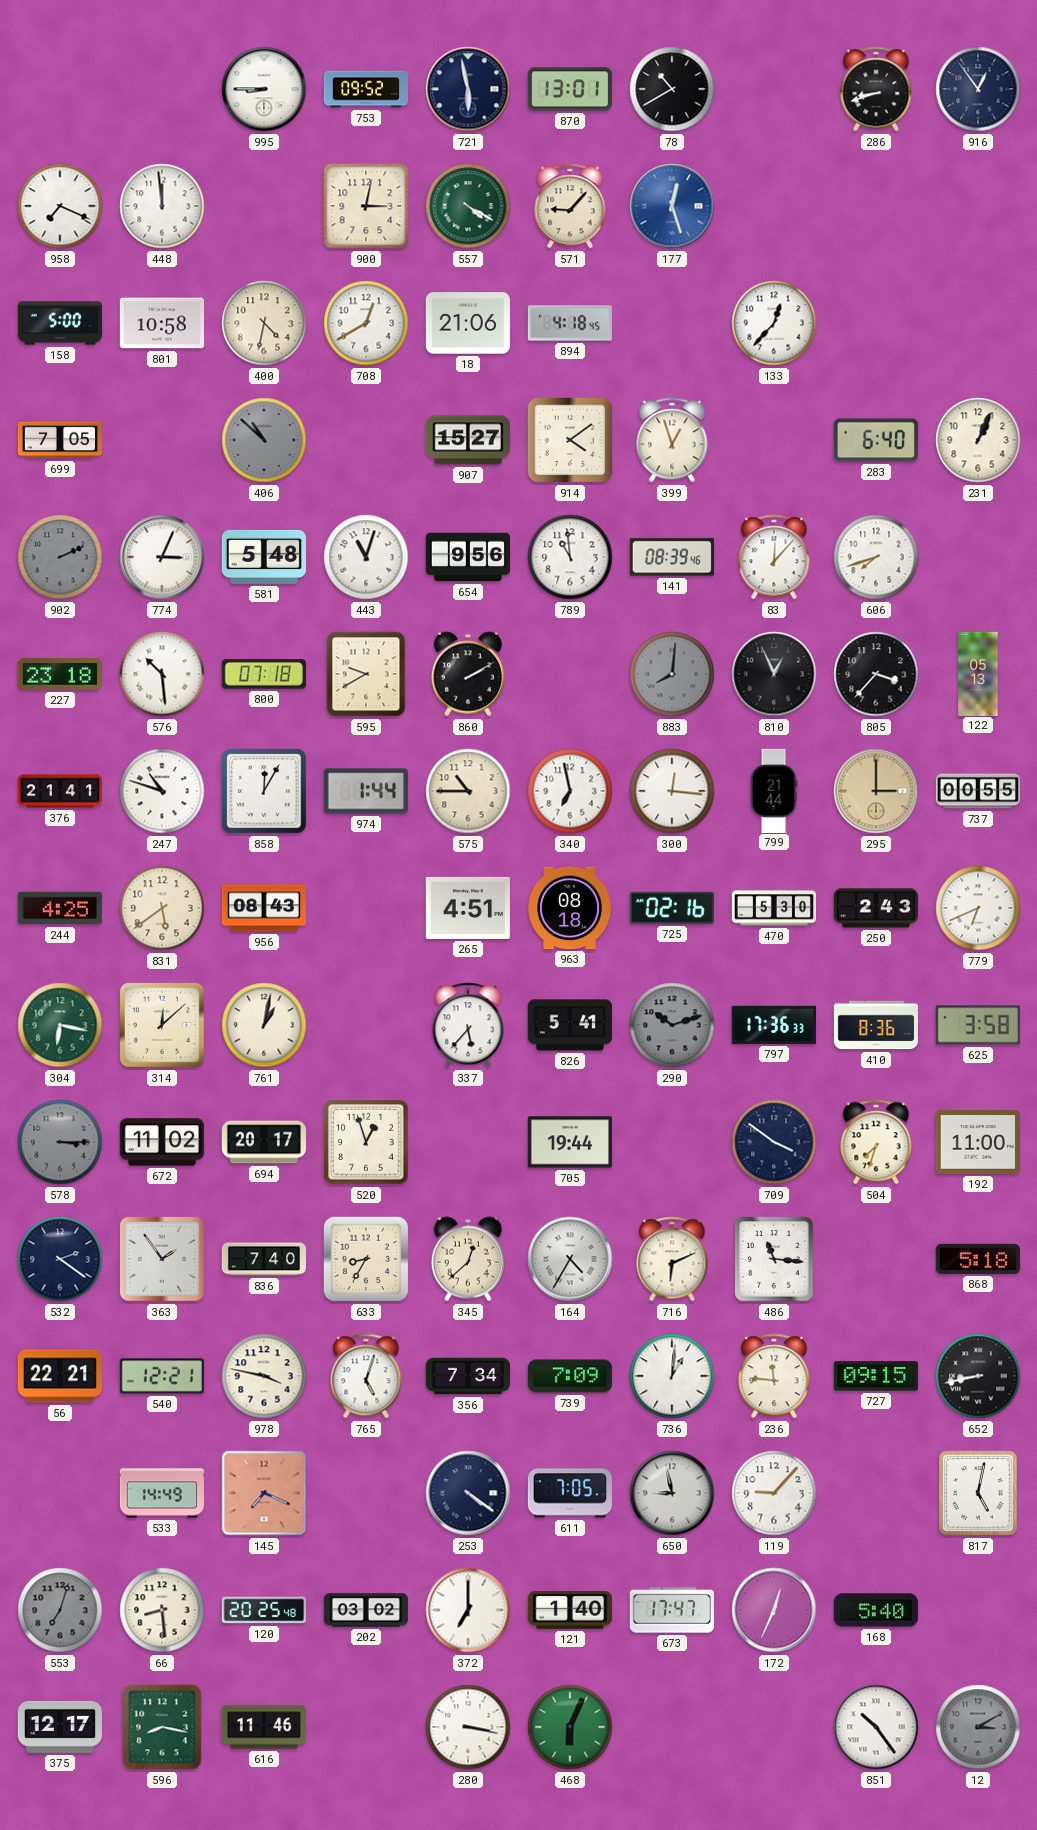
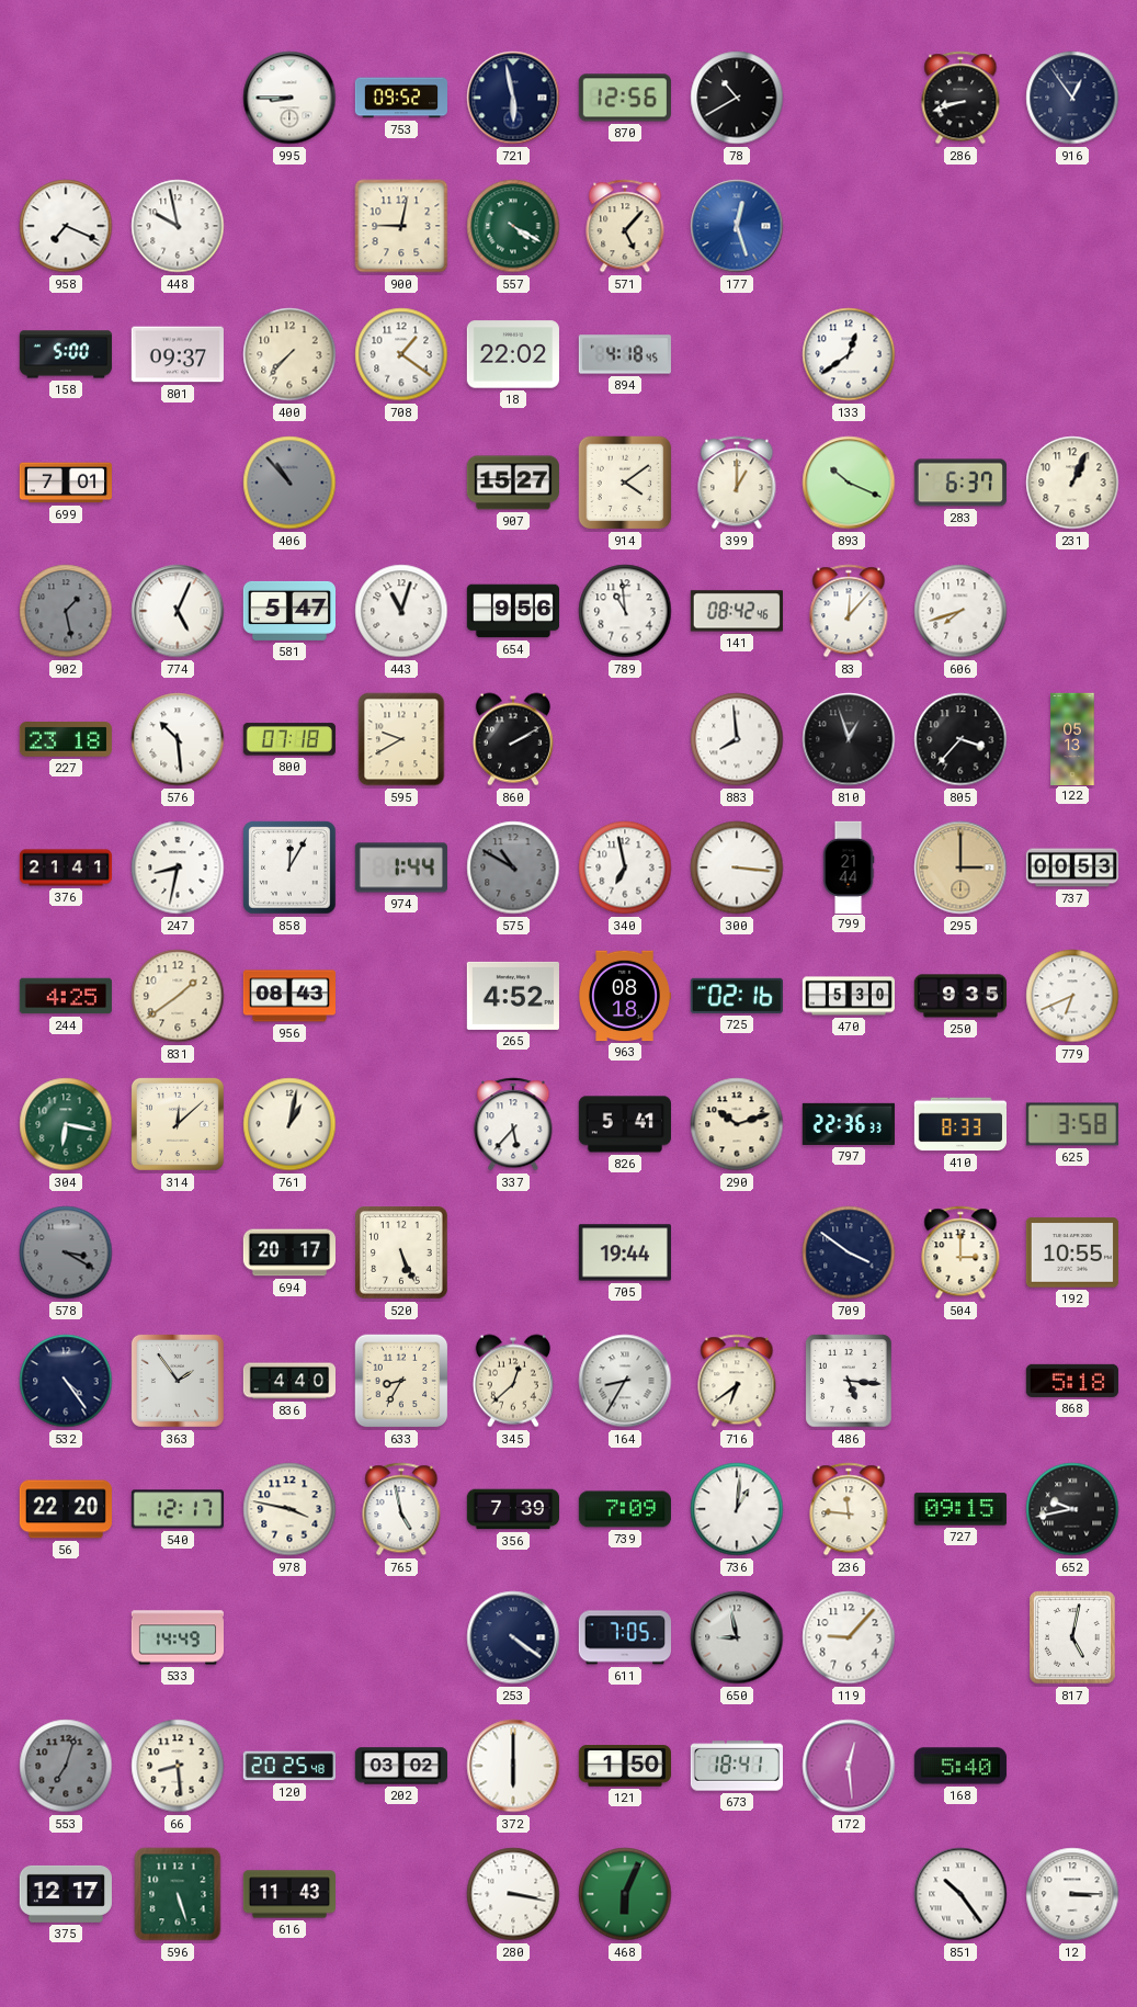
870: 13:01 -> 12:56 (625, 98)
448: 11:59 -> 9:58 (178, 226)
900: 3:02 -> 9:02 (401, 226)
571: 9:07 -> 5:07 (625, 226)
801: 10:58 -> 09:37 (178, 354)
400: 4:32 -> 7:37 (289, 354)
708: 12:40 -> 1:21 (401, 354)
18: 21:06 -> 22:02 (513, 354)
133: 12:37 -> 12:39 (849, 354)
699: 7:05 -> 7:01 (65, 483)
406: 10:52 -> 10:53 (289, 483)
399: 12:57 -> 1:00 (737, 483)
893: none -> 10:19 (849, 483)
283: 6:40 -> 6:37 (960, 483)
902: 2:11 -> 1:28 (66, 611)
774: 3:04 -> 5:04 (178, 611)
581: 5:48 -> 5:47 (288, 611)
141: 08:39 -> 08:42 (737, 611)
883: 8:01 -> 7:59 (737, 739)
883 dial: grey -> white (737, 739)
810: 12:56 -> 12:57 (849, 739)
247: 10:48 -> 8:32 (178, 868)
575: 10:45 -> 10:50 (513, 868)
575 dial: cream -> grey (513, 868)
300: 12:16 -> 3:16 (737, 868)
737: 00:55 -> 00:53 (1071, 868)
831: 5:39 -> 1:39 (178, 996)
265: 4:51 -> 4:52 (513, 996)
250: 2:43 -> 9:35 (960, 996)
290 dial: grey -> cream (737, 1124)
797: 17:36 -> 22:36 (849, 1124)
410: 8:36 -> 8:33 (959, 1124)
578: 3:15 -> 3:20 (66, 1252)
672: 11:02 -> none (162, 1142)
520: 12:57 -> 5:26 (401, 1252)
504: 7:33 -> 3:00 (960, 1252)
192: 11:00 -> 10:55 (1072, 1252)
532: 2:21 -> 4:24 (66, 1381)
836: 7:40 -> 4:40 (288, 1381)
164: 4:35 -> 8:35 (625, 1381)
716: 6:11 -> 6:39 (737, 1381)
486: 11:16 -> 5:16 (849, 1381)
56: 22:21 -> 22:20 (66, 1509)
540: 12:21 -> 12:17 (177, 1509)
765: 5:03 -> 4:58 (401, 1509)
356: 7:34 -> 7:39 (512, 1509)
652: 8:43 -> 9:43 (1072, 1509)
145: 7:19 -> none (264, 1493)
372: 7:00 -> 6:00 (513, 1766)
121: 1:40 -> 1:50 (624, 1766)
673: 17:47 -> 18:41 (736, 1766)
172: 12:34 -> 12:29 (849, 1766)
596: 8:17 -> 5:27 (178, 1894)
616: 11:46 -> 11:43 (288, 1894)
12: 3:10 -> 3:15 (1072, 1894)
12 dial: grey -> white (1072, 1894)
